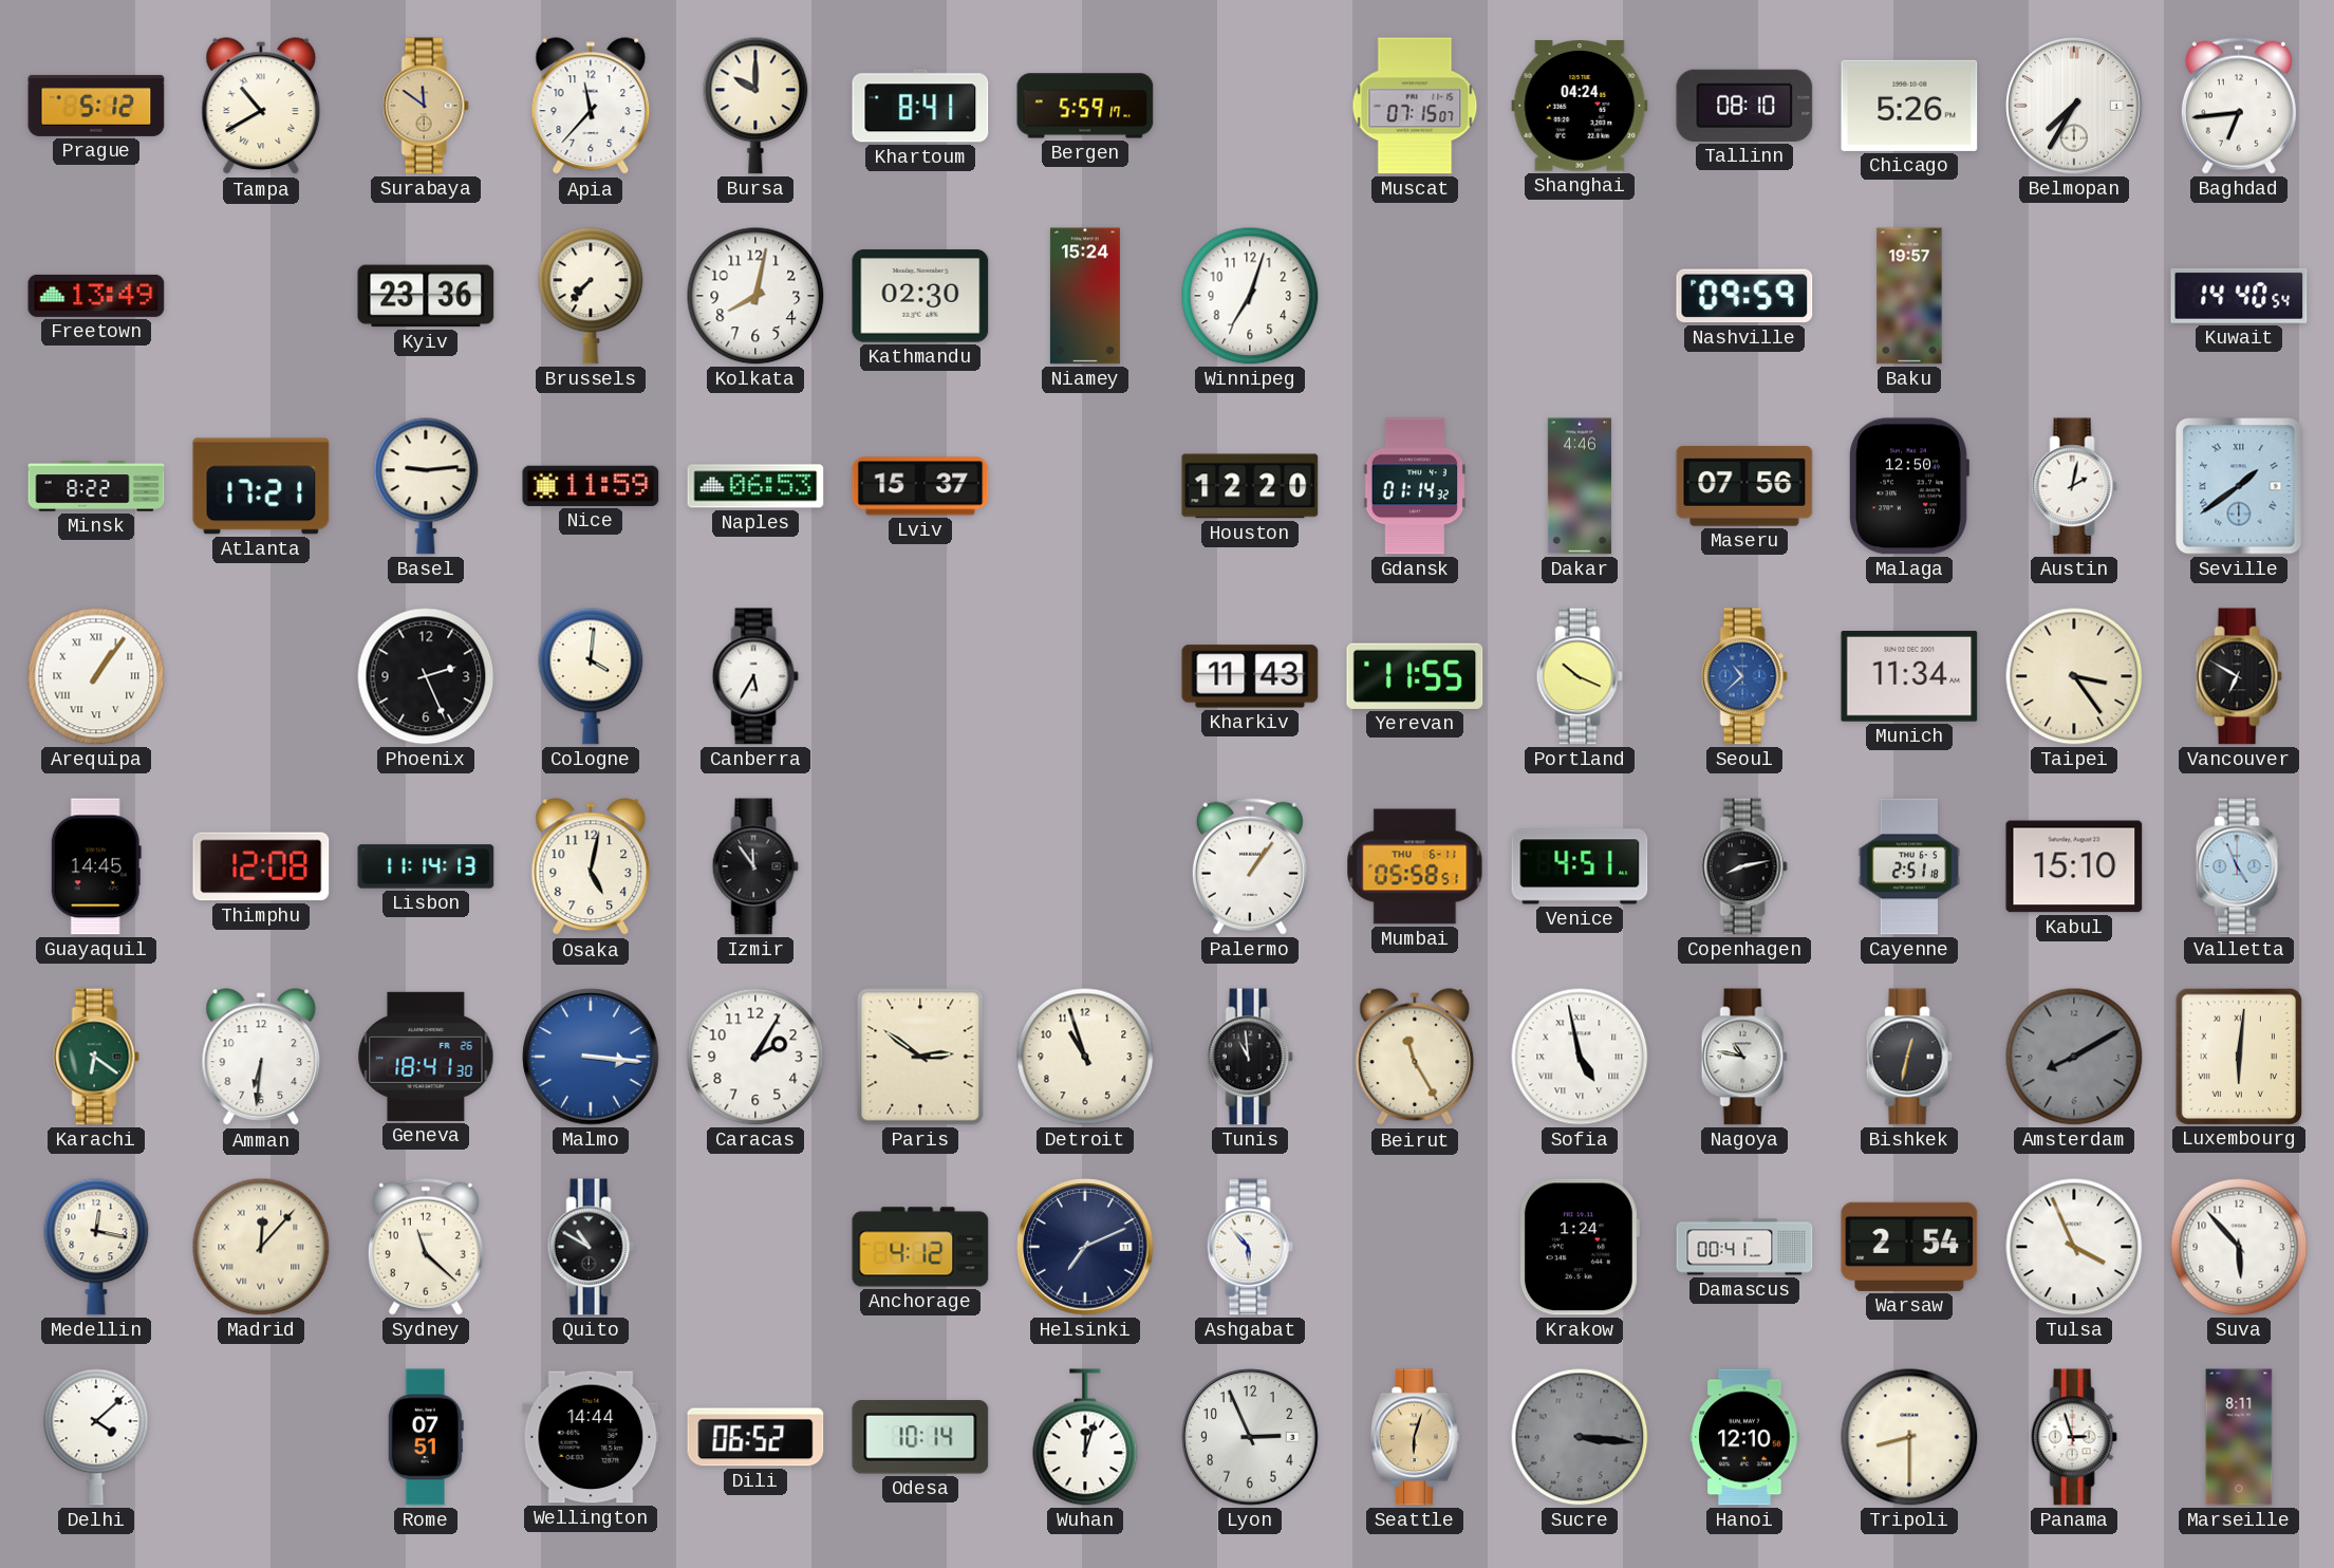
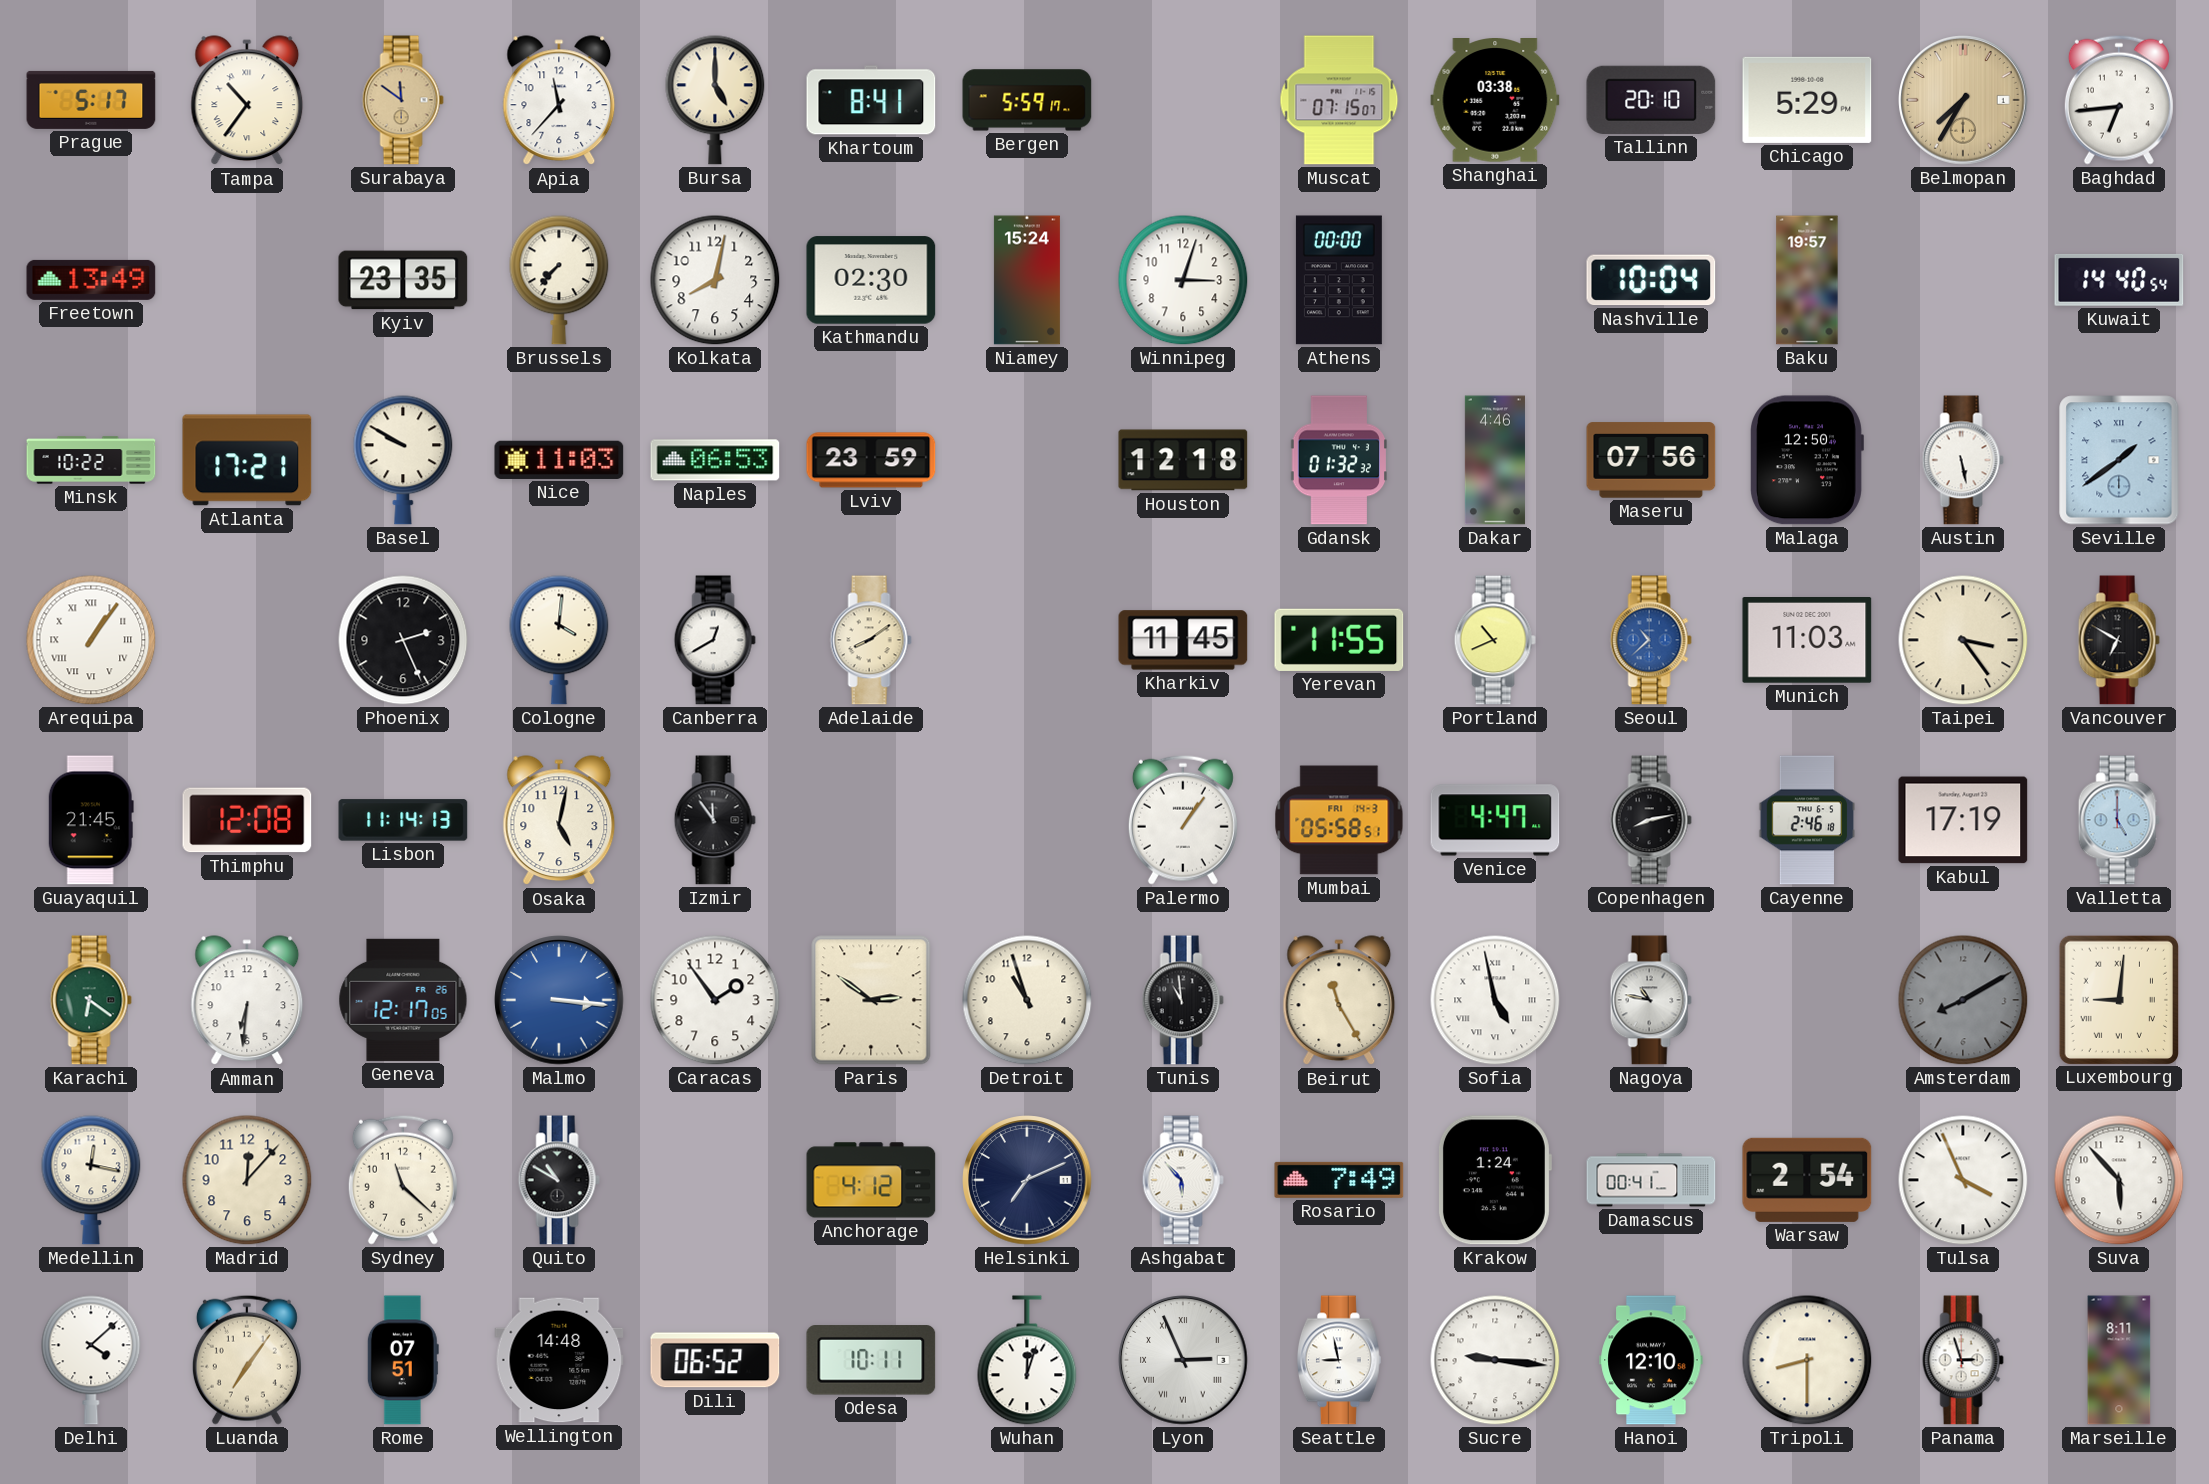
Prague: 5:12 -> 5:17 (91, 100)
Tampa: 10:40 -> 10:36 (247, 101)
Bursa: 10:00 -> 5:00 (715, 100)
Shanghai: 04:24 -> 03:38 (1495, 101)
Tallinn: 08:10 -> 20:10 (1651, 100)
Chicago: 5:26 -> 5:29 (1807, 100)
Belmopan dial: white -> champagne (1963, 100)
Kyiv: 23:36 -> 23:35 (403, 280)
Winnipeg: 7:03 -> 3:03 (1183, 280)
Athens: none -> 00:00 (1339, 280)
Nashville: 09:59 -> 10:04 (1651, 280)
Minsk: 8:22 -> 10:22 (91, 460)
Basel: 9:14 -> 9:50 (403, 460)
Nice: 11:59 -> 11:03 (559, 460)
Lviv: 15:37 -> 23:59 (871, 460)
Houston: 12:20 -> 12:18 (1183, 460)
Gdansk: 01:14 -> 01:32 (1338, 460)
Austin: 2:02 -> 5:28 (1963, 460)
Canberra: 5:35 -> 12:40 (715, 640)
Adelaide: none -> 8:09 (871, 640)
Kharkiv: 11:43 -> 11:45 (1183, 640)
Portland: 10:19 -> 10:41 (1495, 640)
Munich: 11:34 -> 11:03 (1807, 641)
Guayaquil: 14:45 -> 21:45 (91, 820)
Mumbai date: THU 6-11 -> FRI 14-3 (1339, 820)
Venice: 4:51 -> 4:47 (1495, 820)
Cayenne: 2:51 -> 2:46 (1807, 820)
Kabul: 15:10 -> 17:19 (1963, 820)
Valletta: 4:56 -> 5:00 (2119, 820)
Geneva: 18:41 -> 12:17 (403, 1000)
Caracas: 2:05 -> 1:54 (715, 1000)
Bishkek: 12:32 -> none (1909, 1057)
Luxembourg: 6:01 -> 9:01 (2118, 999)
Madrid numerals: Roman -> Arabic (247, 1180)
Rosario: none -> 7:49 (1339, 1180)
Luanda: none -> 7:06 (247, 1360)
Wellington: 14:44 -> 14:48 (559, 1360)
Odesa: 10:14 -> 10:11 (871, 1360)
Lyon numerals: Arabic -> Roman (1183, 1360)
Seattle: 6:03 -> 8:58 (1339, 1360)
Seattle dial: champagne -> white (1339, 1360)
Sucre: 3:16 -> 9:16 (1495, 1360)
Sucre dial: grey -> white (1495, 1360)
